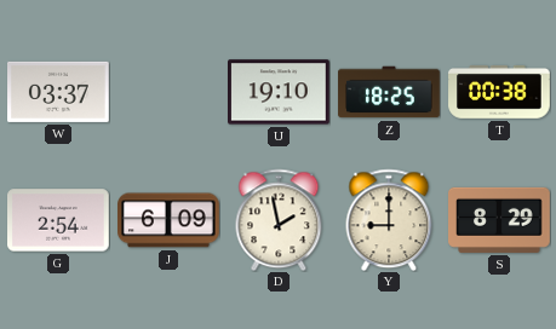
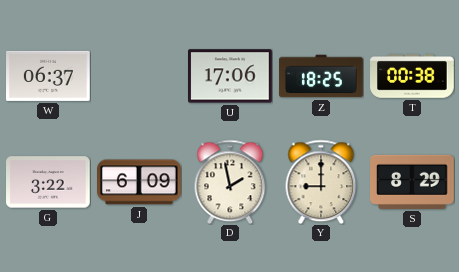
W: 03:37 -> 06:37 (49, 76)
U: 19:10 -> 17:06 (231, 76)
G: 2:54 -> 3:22 (49, 182)
